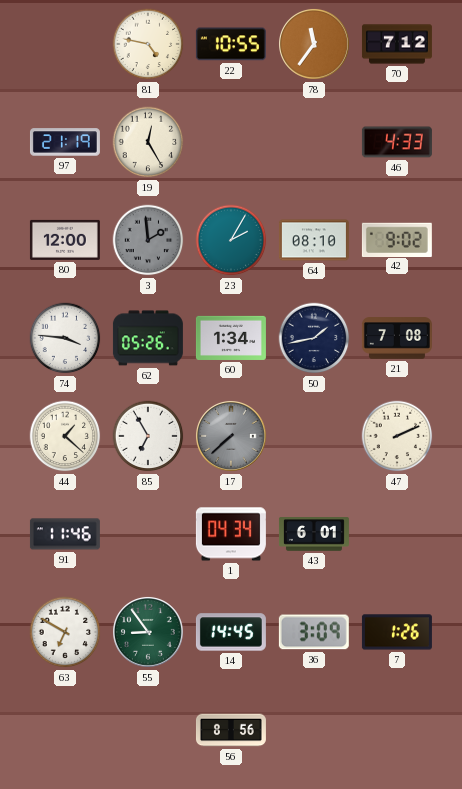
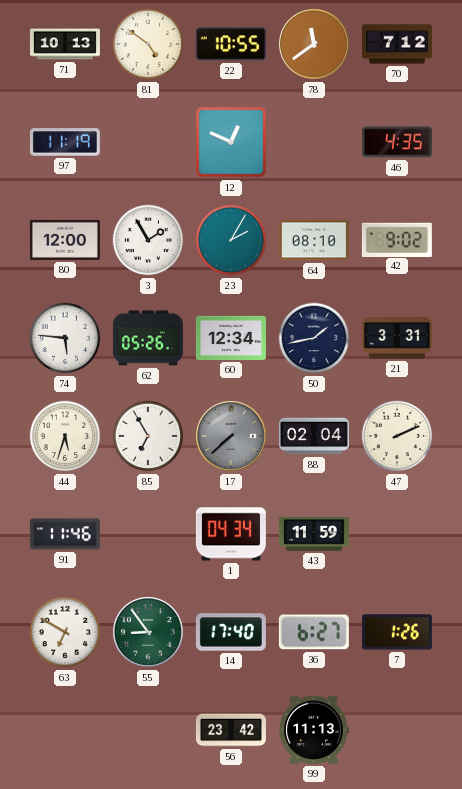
71: none -> 10:13 (65, 44)
81: 4:47 -> 4:51 (148, 44)
78: 11:36 -> 11:39 (315, 45)
97: 21:19 -> 11:19 (65, 142)
19: 12:25 -> none (148, 142)
12: none -> 12:49 (231, 142)
46: 4:33 -> 4:35 (397, 142)
3: 1:59 -> 1:55 (148, 240)
3 dial: grey -> white (148, 240)
74: 3:46 -> 5:46 (65, 338)
60: 1:34 -> 12:34 (231, 338)
21: 7:08 -> 3:31 (397, 338)
44: 1:22 -> 5:33 (65, 436)
88: none -> 02:04 (314, 436)
43: 6:01 -> 11:59 (314, 534)
14: 14:45 -> 17:40 (231, 632)
36: 3:09 -> 6:27 (314, 632)
56: 8:56 -> 23:42 (231, 730)
99: none -> 11:13 (314, 730)
